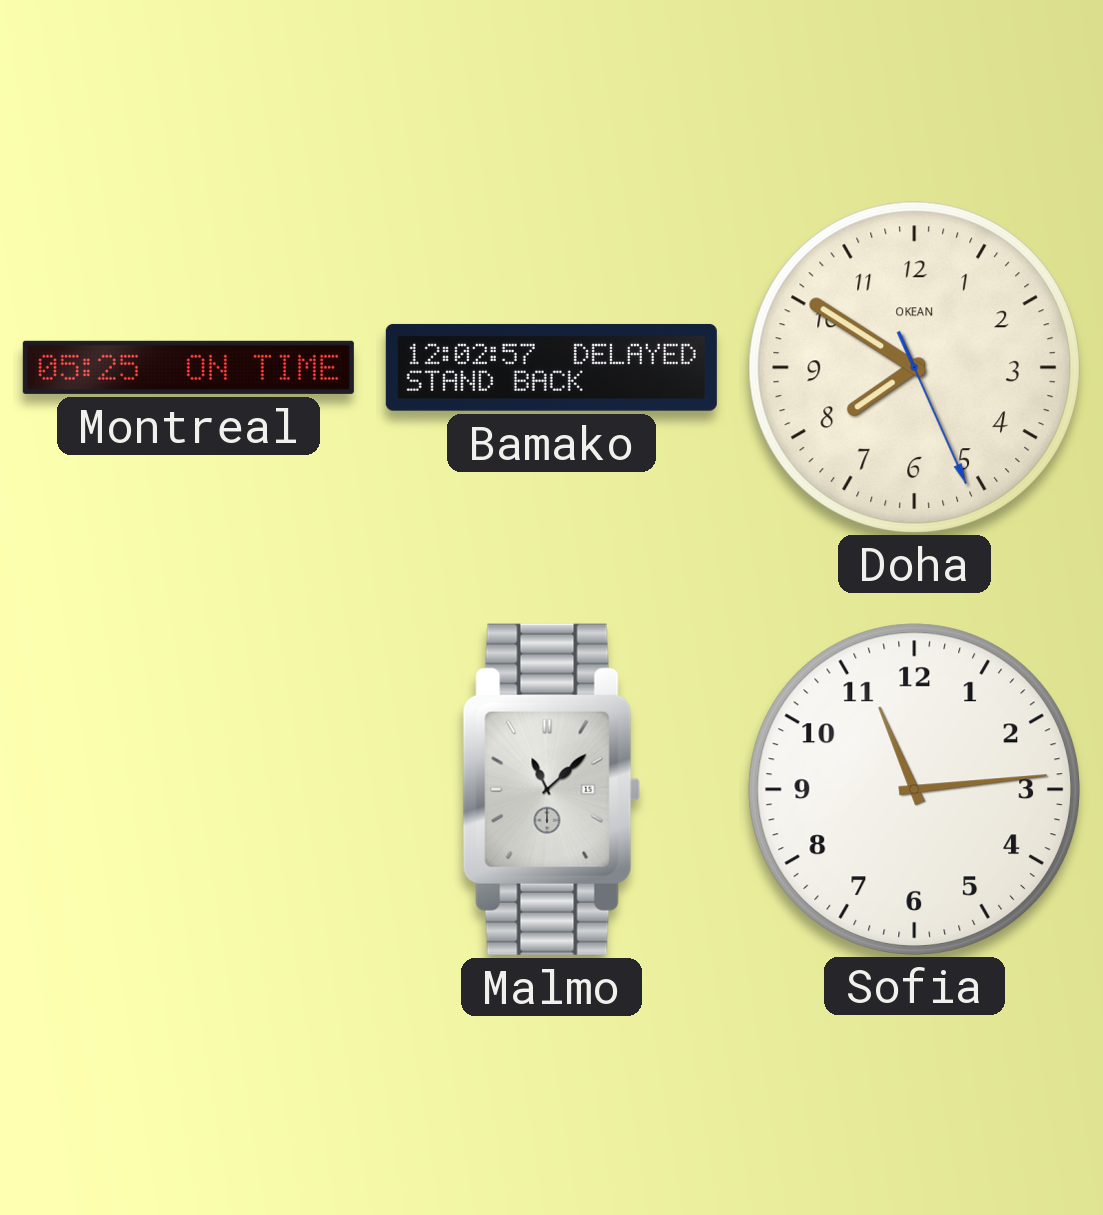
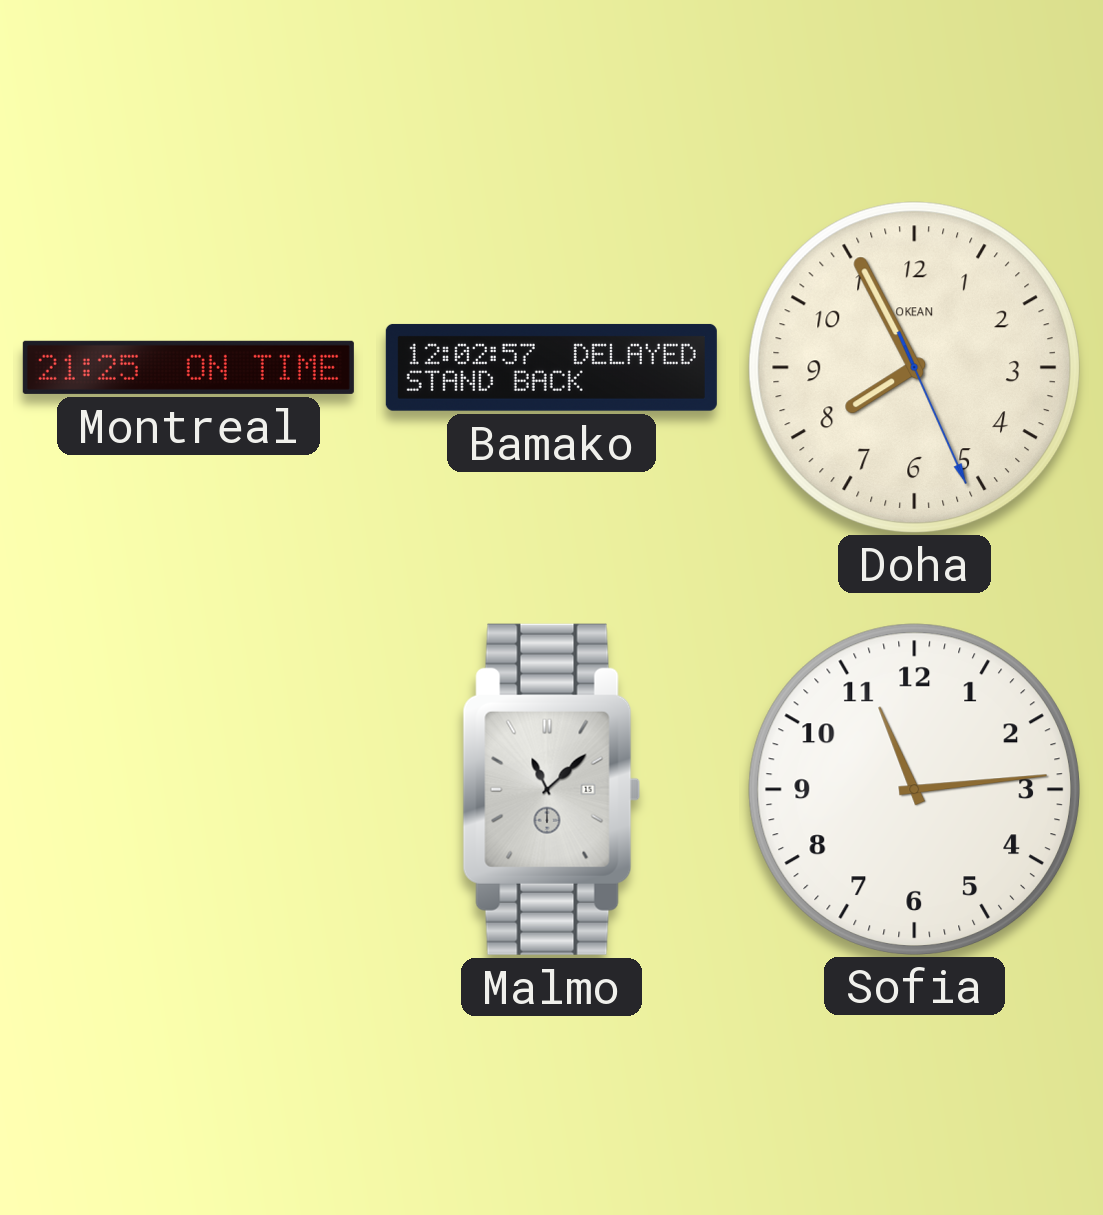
Montreal: 05:25 -> 21:25 (188, 367)
Doha: 7:50 -> 7:55 (914, 367)
